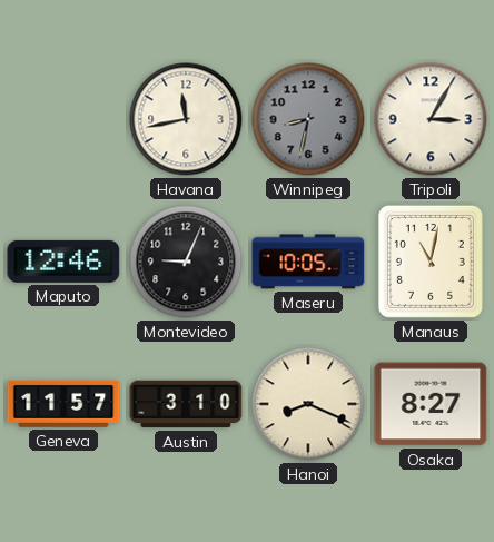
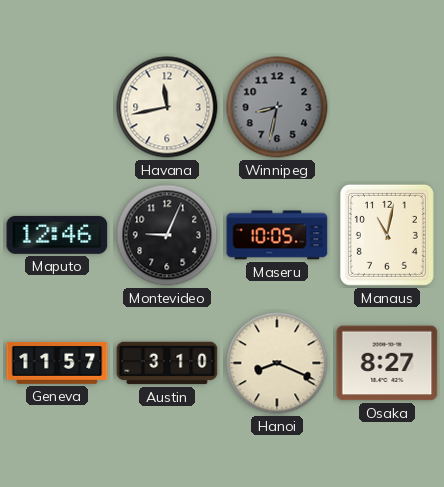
Tripoli: 3:05 -> none (431, 119)
